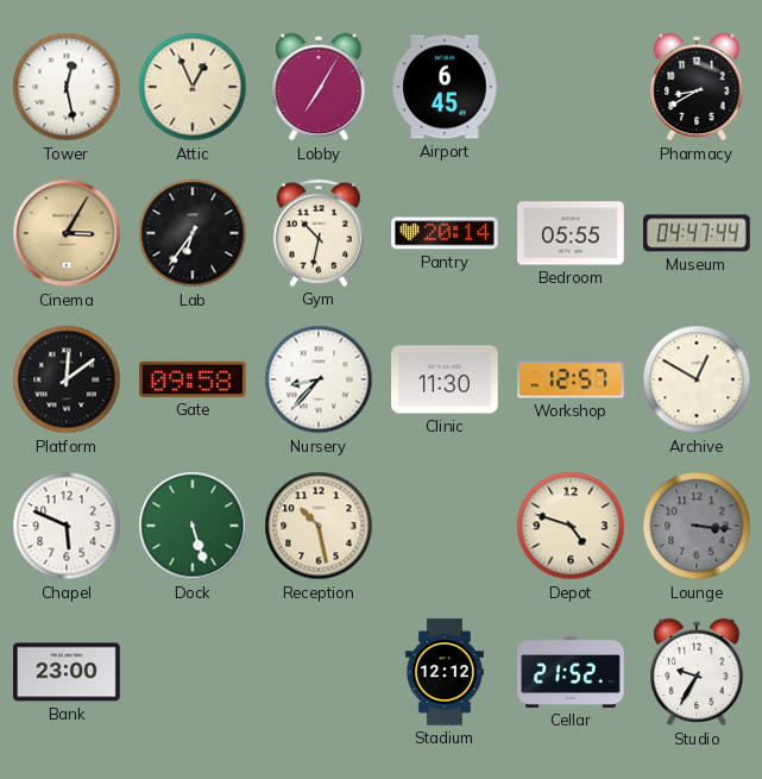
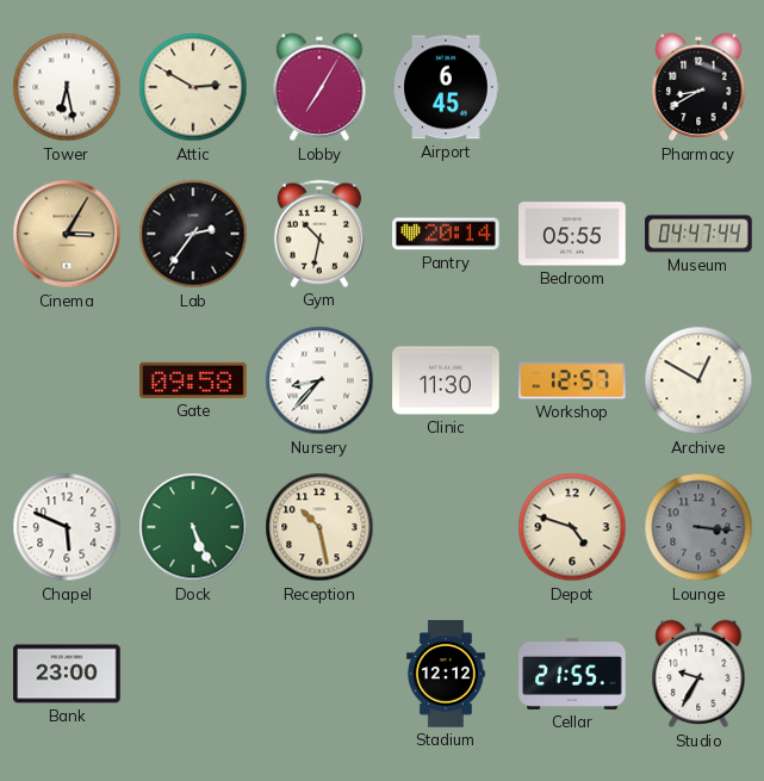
Tower: 12:28 -> 6:28 (67, 87)
Attic: 12:56 -> 2:50 (193, 87)
Lab: 6:36 -> 2:36 (193, 234)
Platform: 12:09 -> none (67, 379)
Dock: 5:27 -> 5:26 (193, 527)
Cellar: 21:52 -> 21:55 (572, 674)
